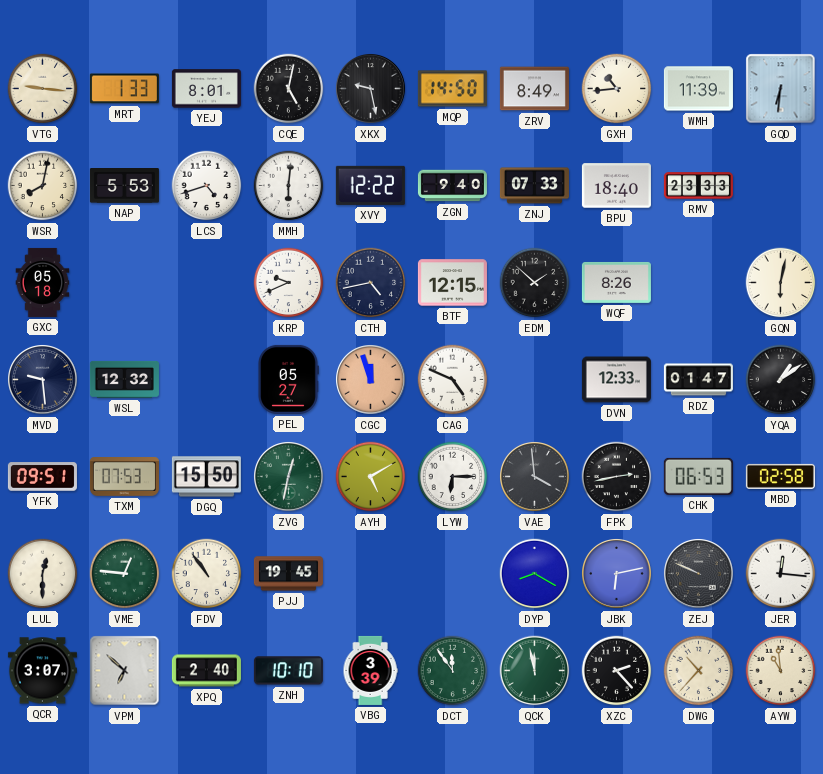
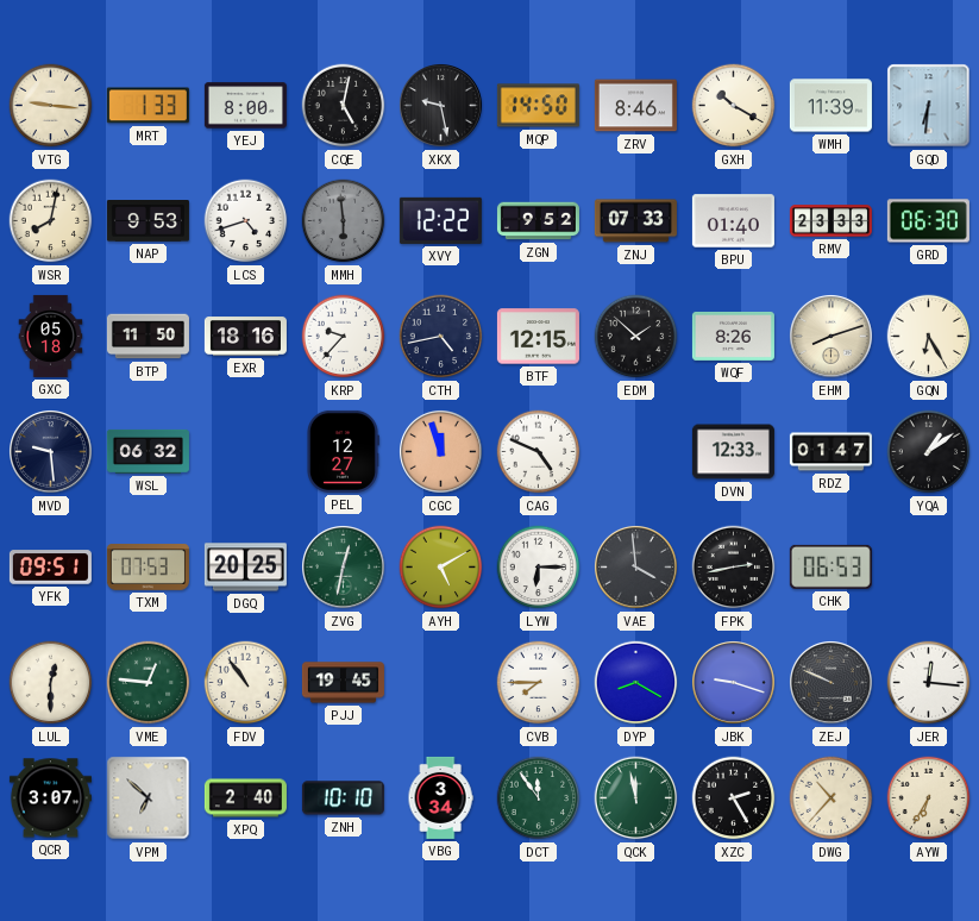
YEJ: 8:01 -> 8:00 (245, 106)
ZRV: 8:49 -> 8:46 (635, 106)
GXH: 10:44 -> 10:20 (734, 106)
NAP: 5:53 -> 9:53 (148, 221)
MMH: 6:01 -> 5:59 (344, 221)
MMH dial: white -> grey (344, 221)
ZGN: 9:40 -> 9:52 (538, 221)
BPU: 18:40 -> 01:40 (733, 221)
GRD: none -> 06:30 (928, 221)
BTP: none -> 11:50 (148, 337)
EXR: none -> 18:16 (245, 337)
KRP: 9:41 -> 9:37 (344, 337)
EHM: none -> 8:12 (831, 337)
GQN: 6:02 -> 6:25 (929, 337)
WSL: 12:32 -> 06:32 (148, 451)
PEL: 05:27 -> 12:27 (343, 451)
DGQ: 15:50 -> 20:25 (245, 568)
MBD: 02:58 -> none (780, 476)
CVB: none -> 7:45 (539, 683)
JBK: 6:13 -> 9:18 (734, 683)
VBG: 3:39 -> 3:34 (440, 797)
XZC: 2:23 -> 2:25 (734, 798)
AYW: 10:59 -> 6:35 (929, 798)
